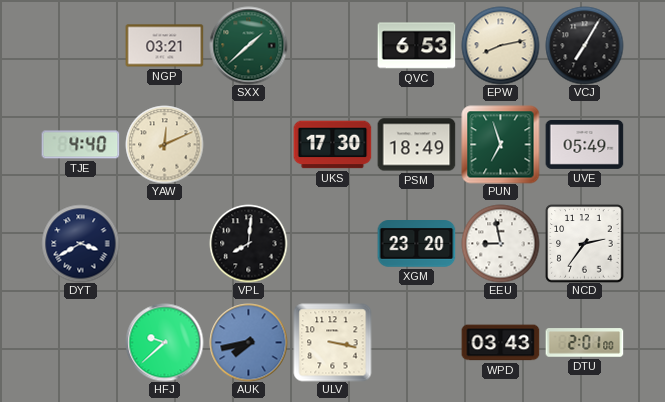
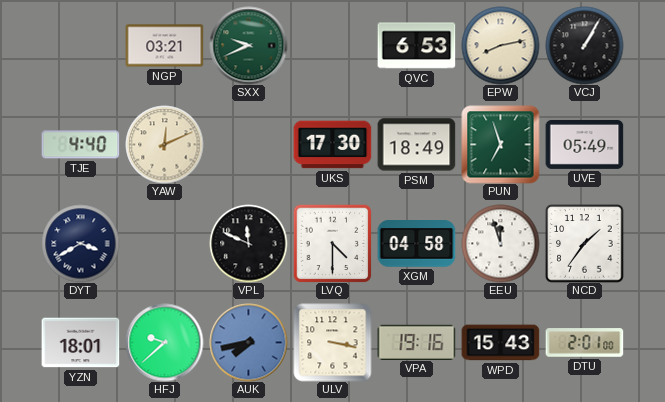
SXX: 1:38 -> 9:41 (248, 45)
VCJ: 7:05 -> 1:05 (584, 45)
VPL: 8:01 -> 11:49 (248, 243)
LVQ: none -> 4:30 (332, 243)
XGM: 23:20 -> 04:58 (416, 244)
EEU: 8:58 -> 11:57 (500, 243)
NCD: 2:36 -> 1:36 (584, 243)
YZN: none -> 18:01 (80, 343)
VPA: none -> 19:16 (416, 342)
WPD: 03:43 -> 15:43 (500, 343)
